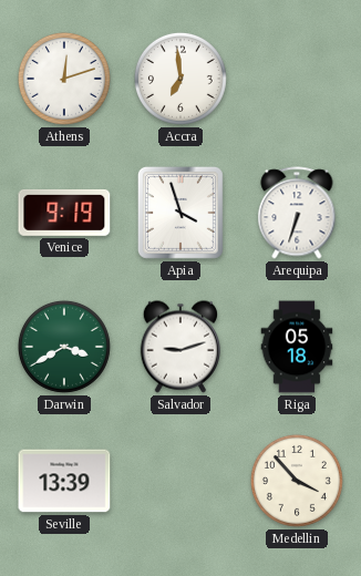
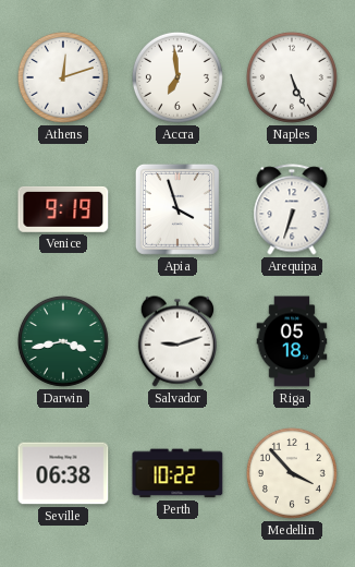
Naples: none -> 5:26 (292, 77)
Darwin: 3:40 -> 3:43 (63, 341)
Seville: 13:39 -> 06:38 (63, 473)
Perth: none -> 10:22 (177, 473)
